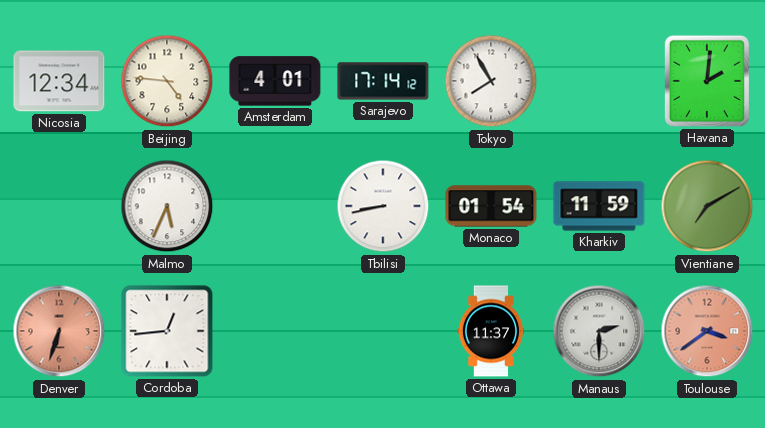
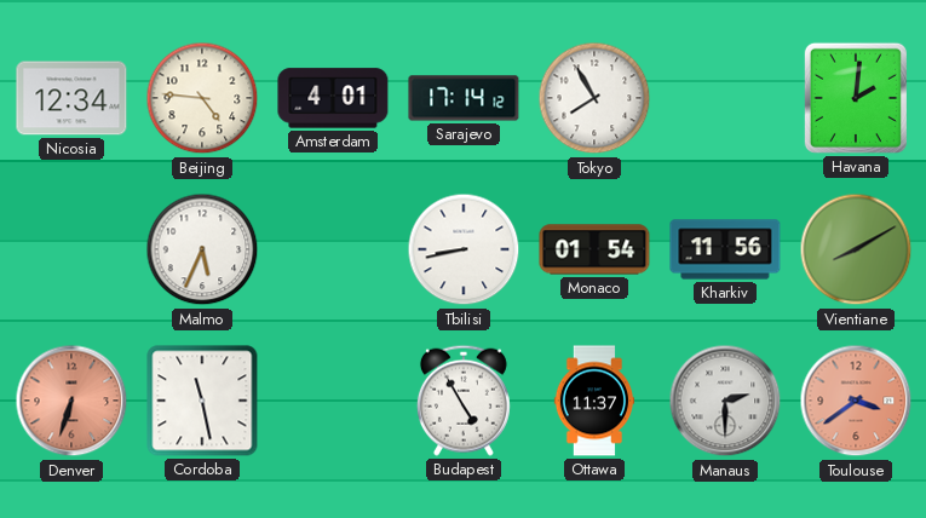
Kharkiv: 11:59 -> 11:56 (725, 249)
Vientiane: 7:10 -> 8:10 (856, 249)
Cordoba: 12:44 -> 11:28 (202, 401)
Budapest: none -> 4:55 (464, 401)
